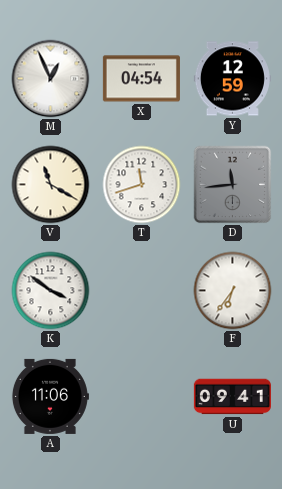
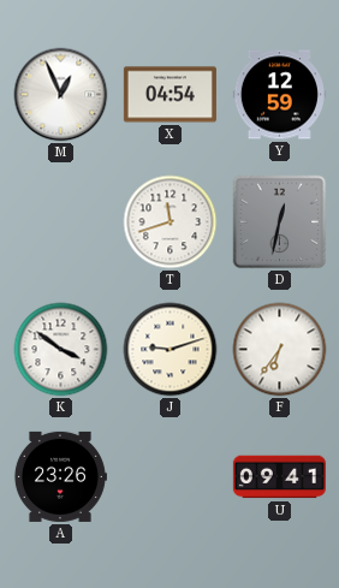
V: 11:20 -> none (51, 185)
D: 11:44 -> 12:32 (280, 222)
J: none -> 9:12 (171, 350)
A: 11:06 -> 23:26 (60, 476)
